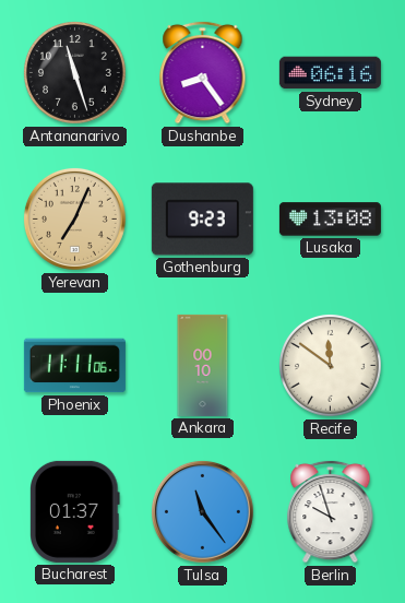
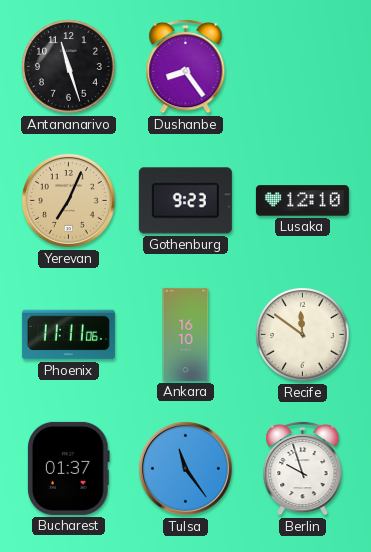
Sydney: 06:16 -> none (330, 73)
Lusaka: 13:08 -> 12:10 (302, 201)
Ankara: 00:10 -> 16:10 (186, 334)
